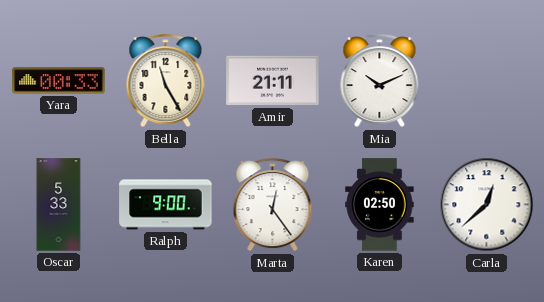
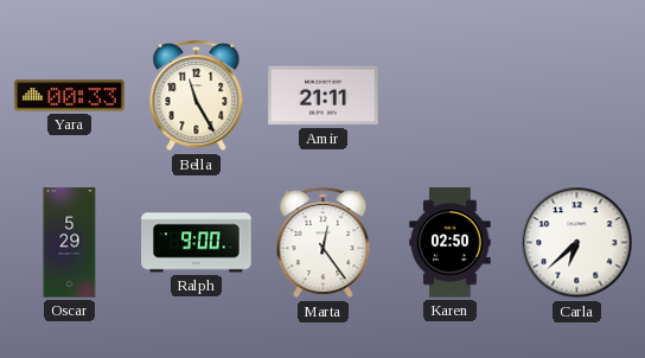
Mia: 10:11 -> none (380, 81)
Oscar: 5:33 -> 5:29 (70, 243)
Carla: 12:38 -> 6:38 (577, 243)
